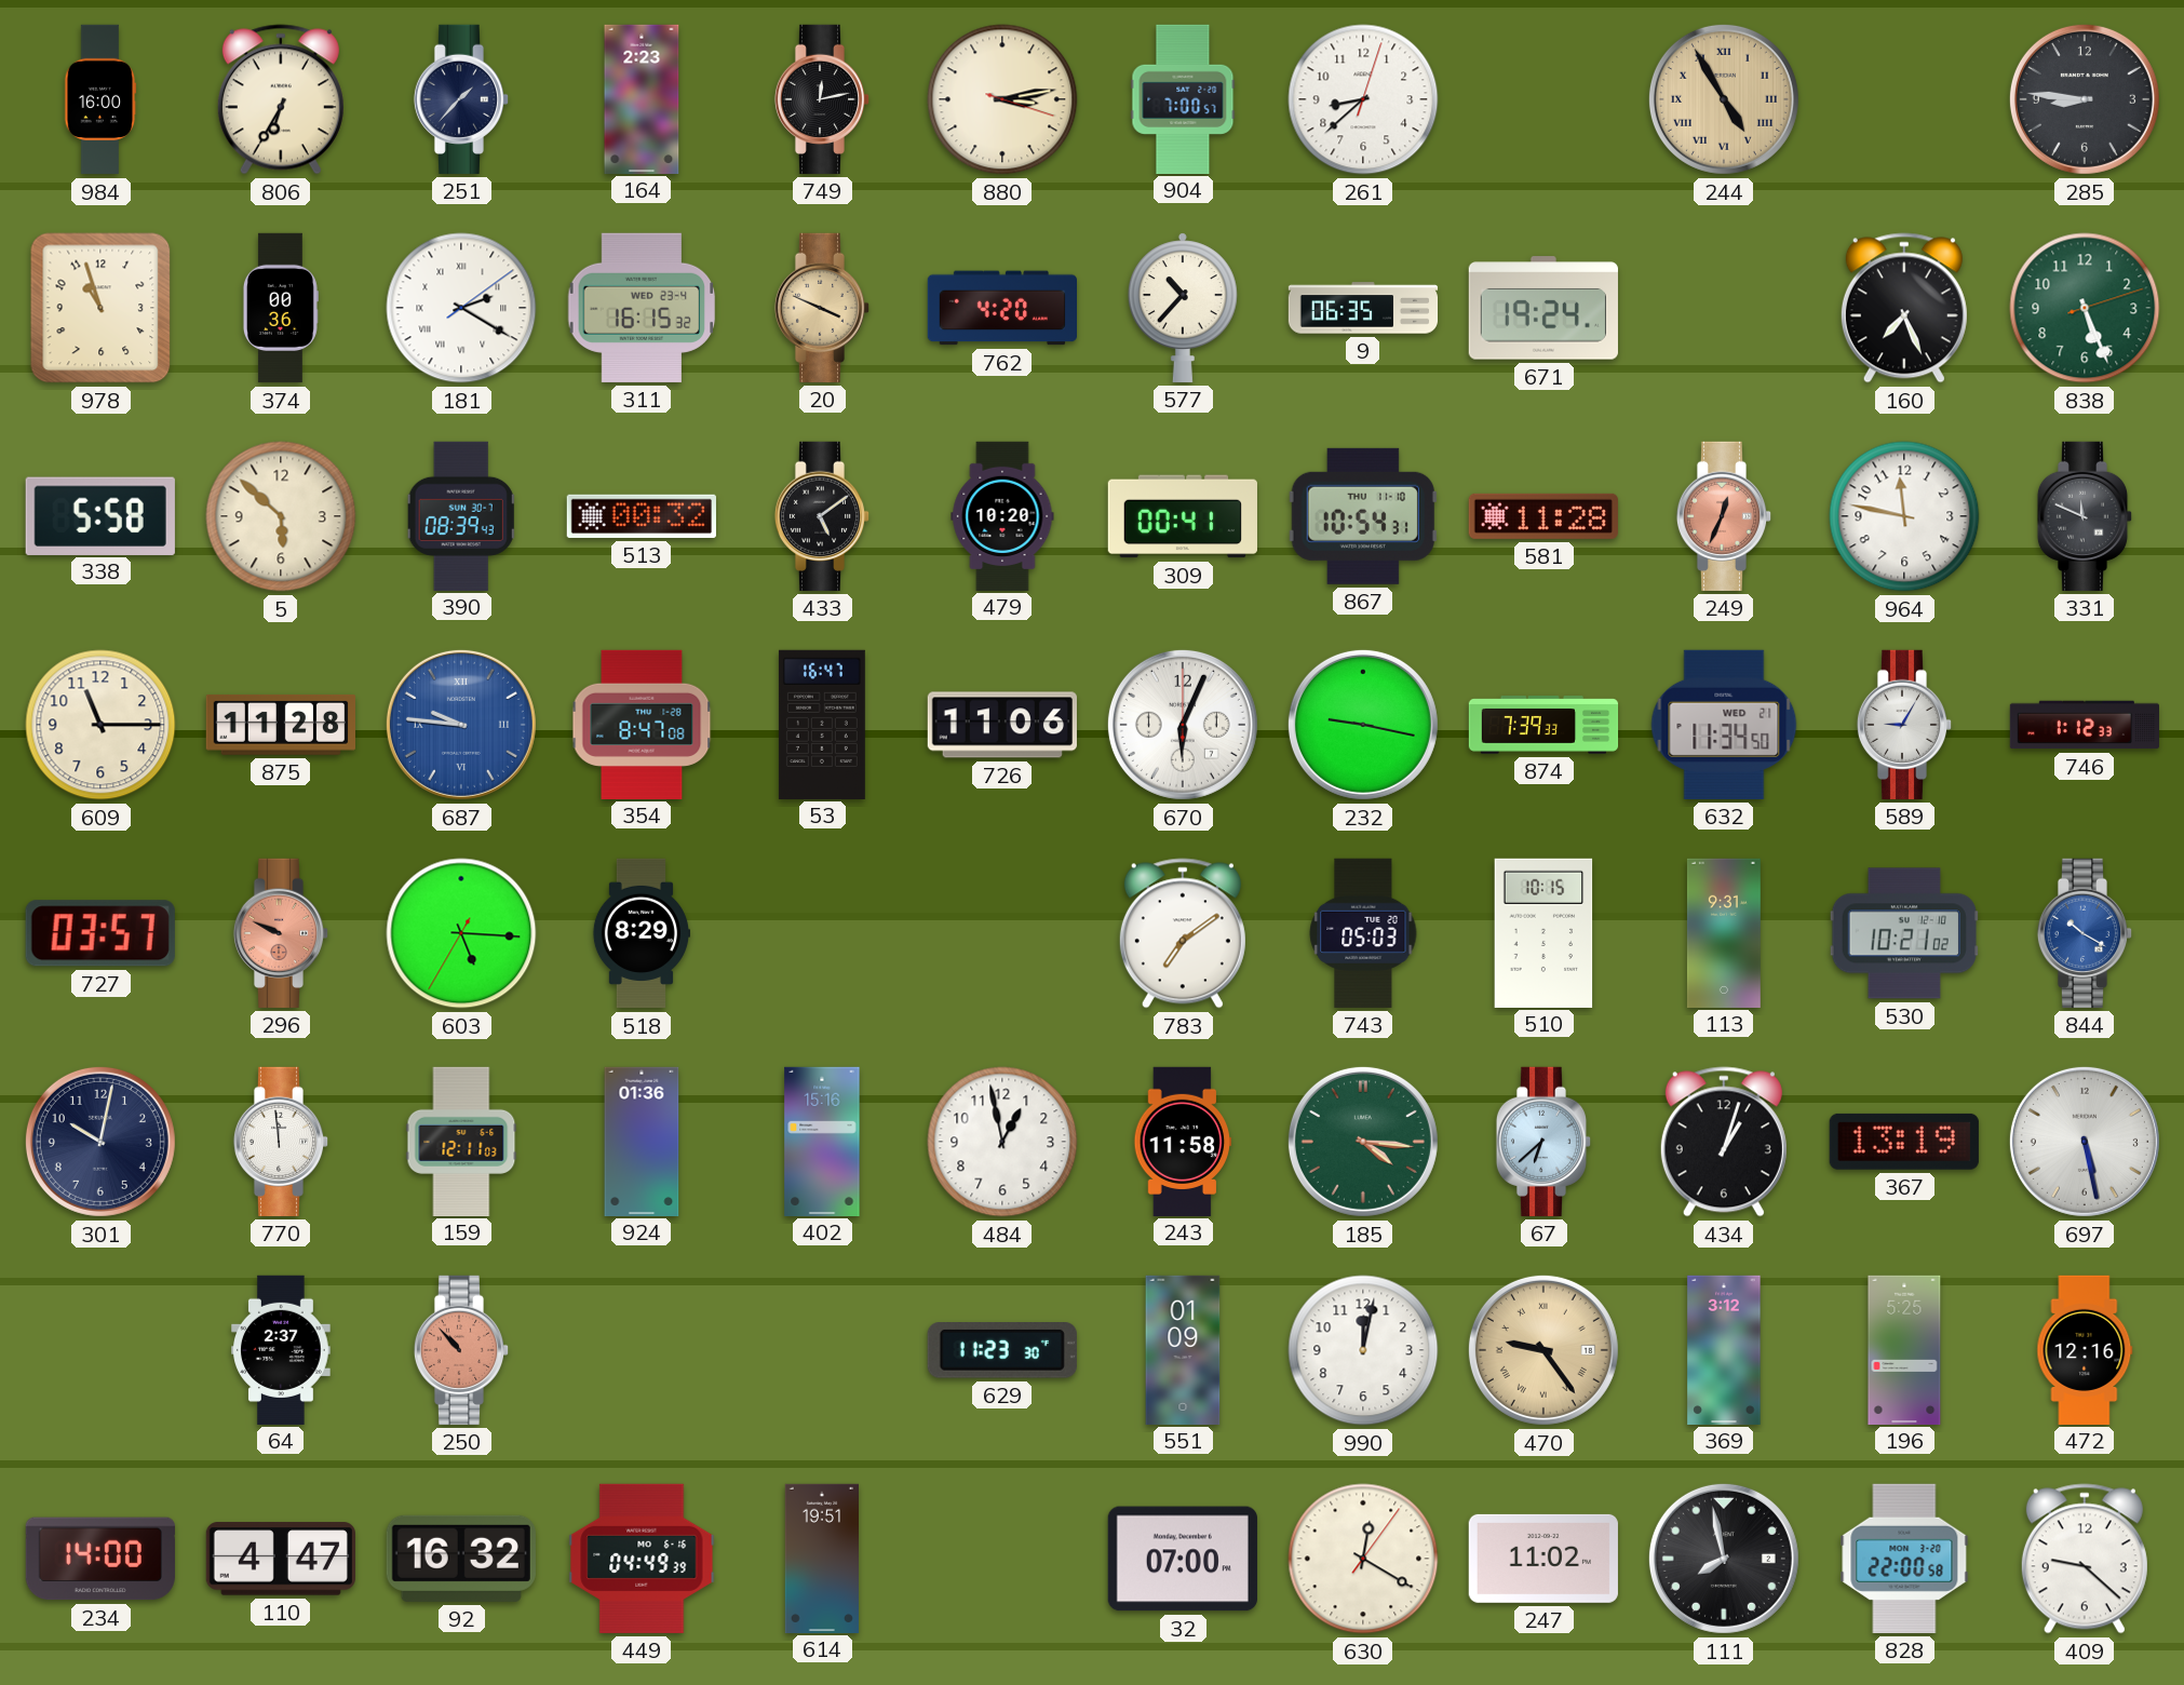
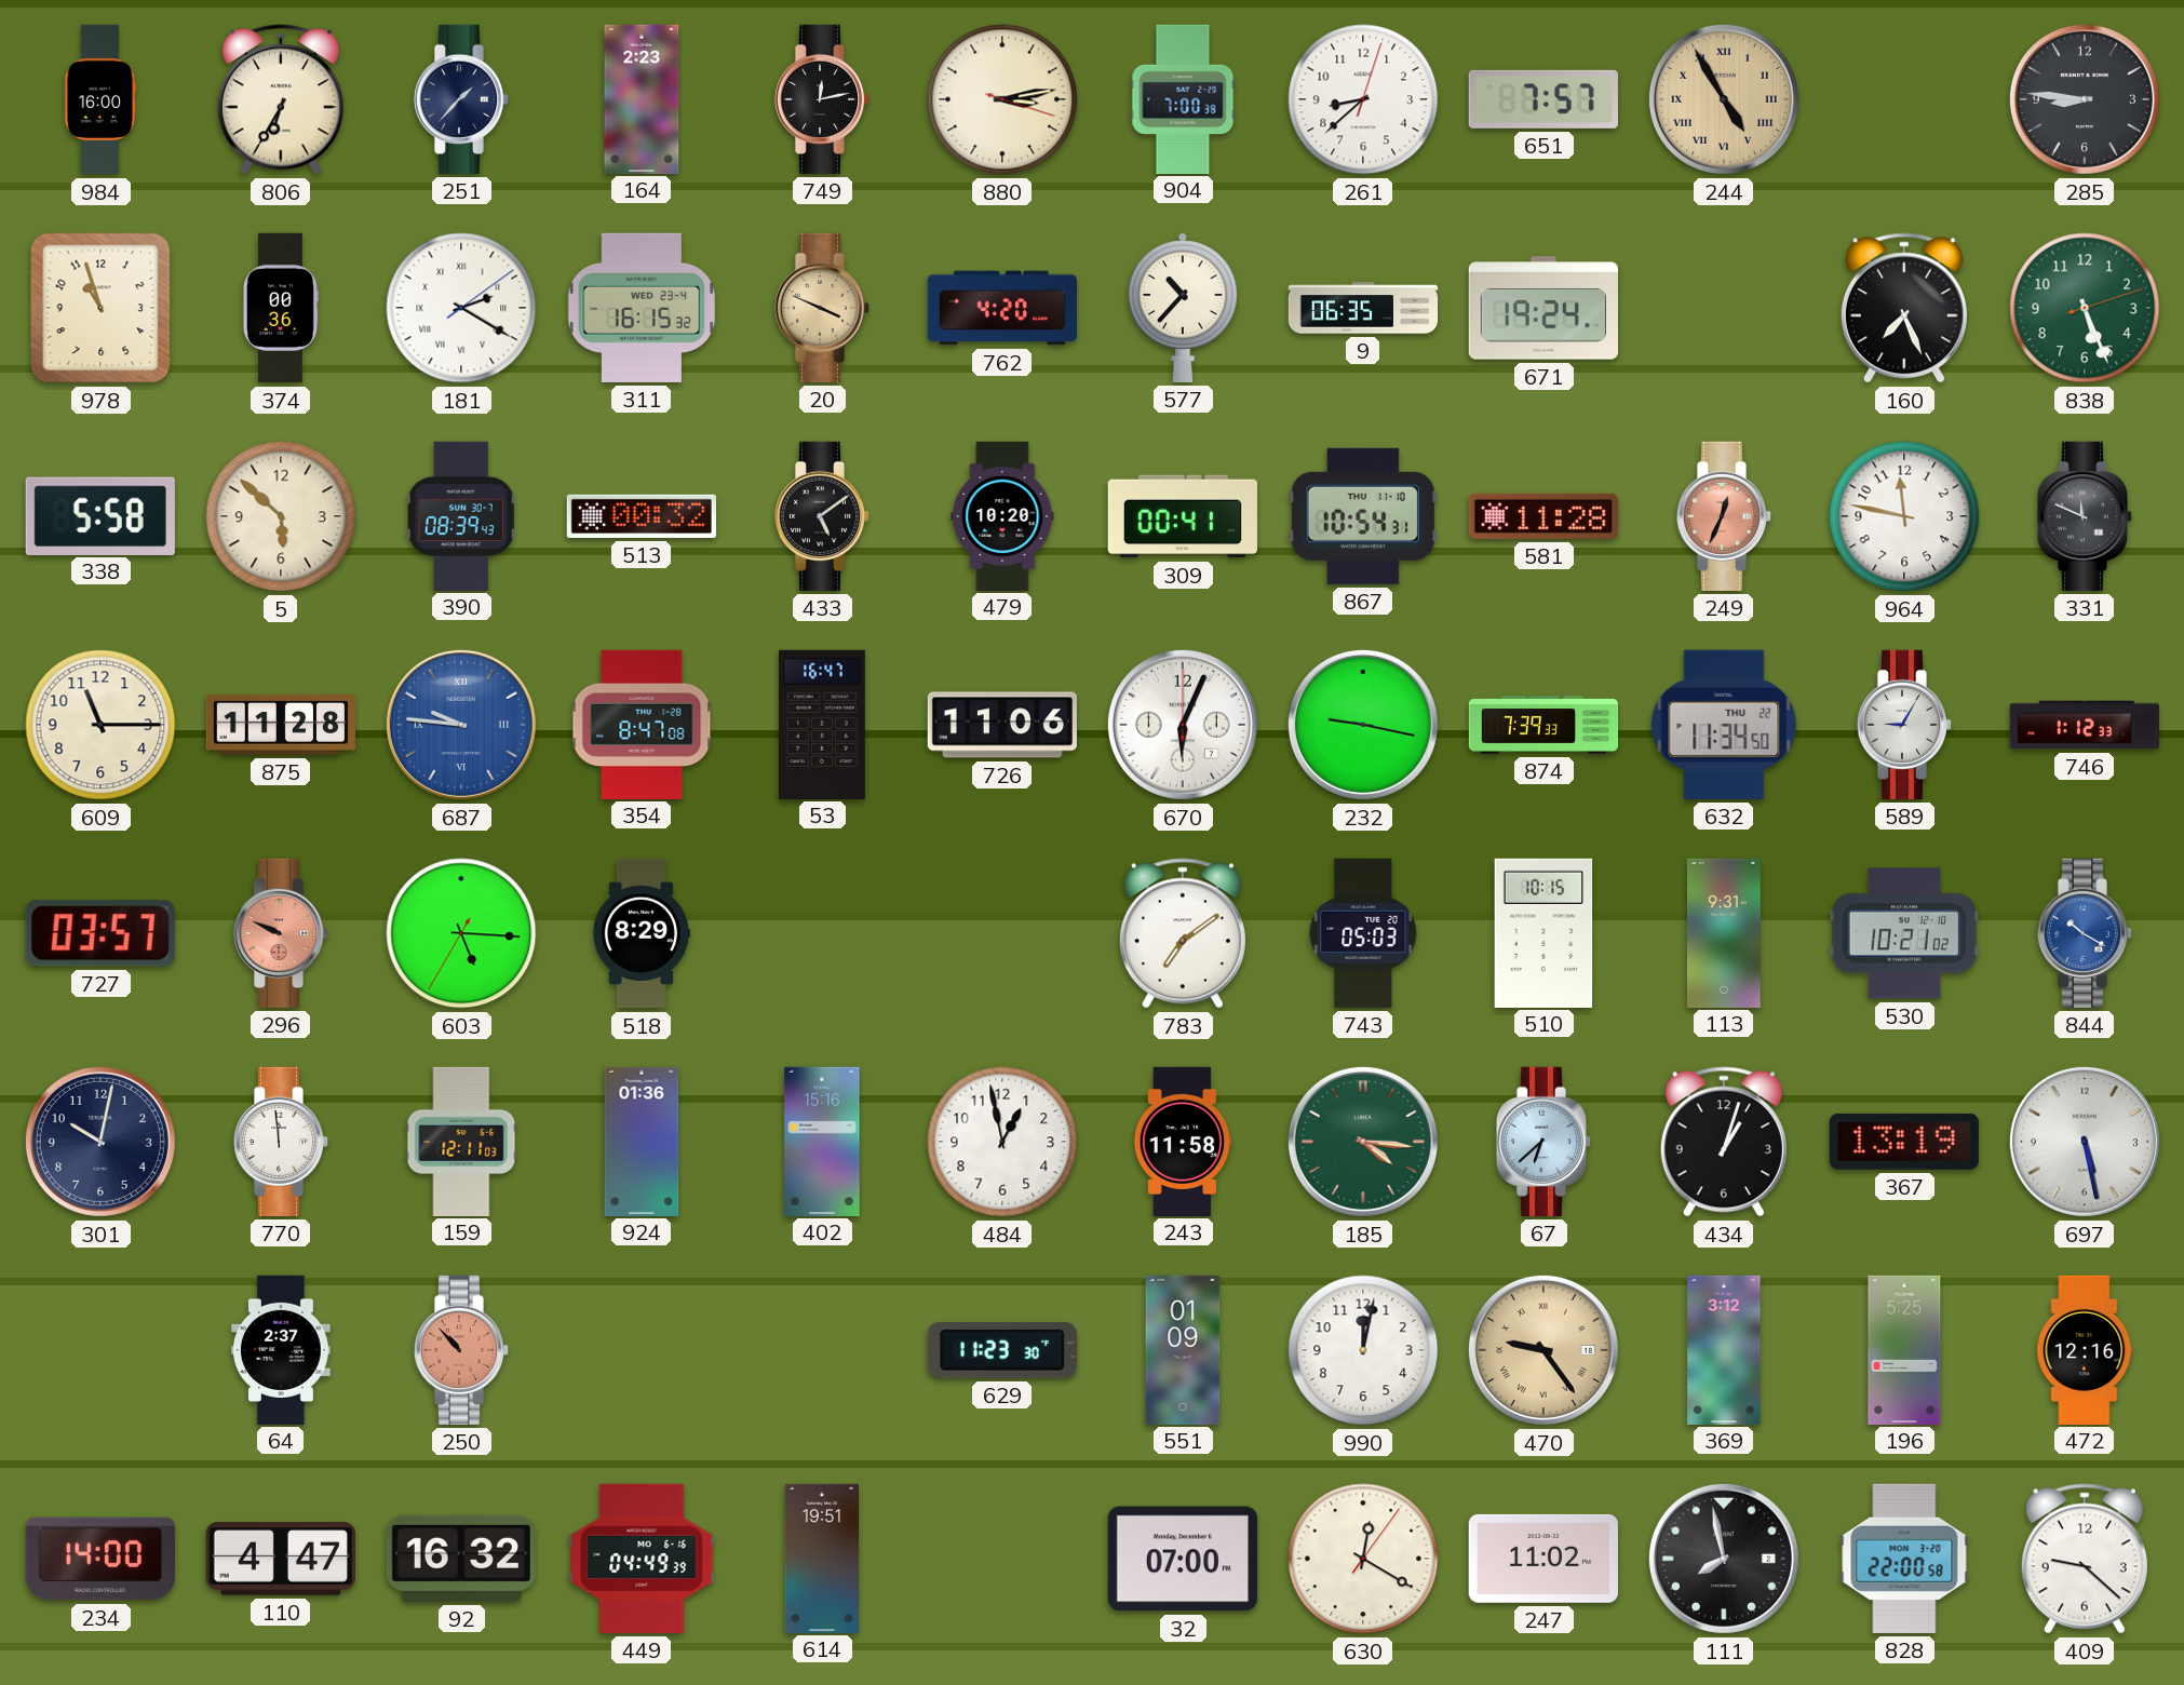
904: 7:00:57 -> 7:00:38 (1183, 98)
651: none -> 7:57 (1543, 99)
632 date: WED 21 -> THU 22 (1724, 725)
